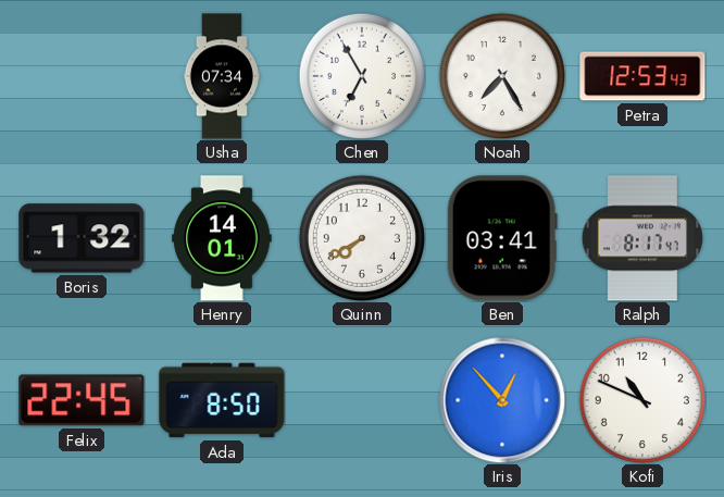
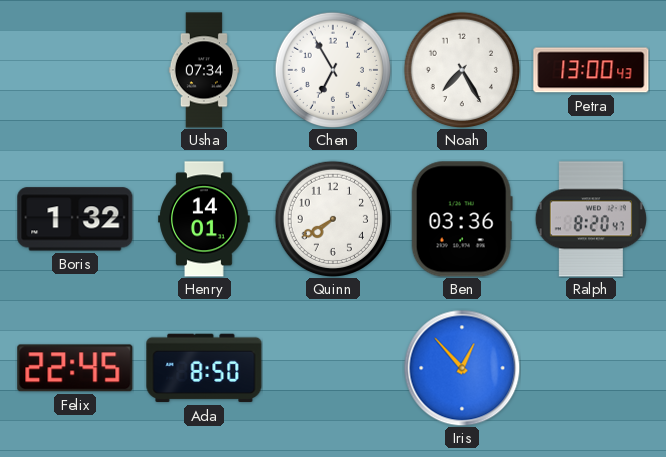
Petra: 12:53 -> 13:00 (591, 70)
Ben: 03:41 -> 03:36 (462, 219)
Ralph: 8:17 -> 8:20 (591, 219)
Kofi: 10:49 -> none (641, 399)
